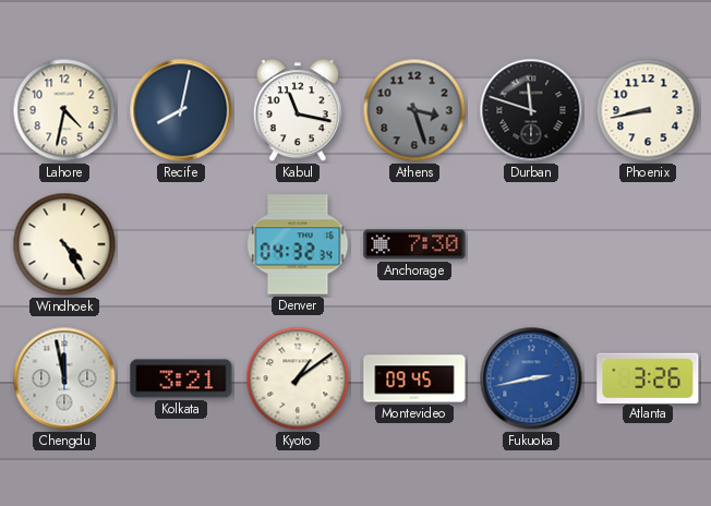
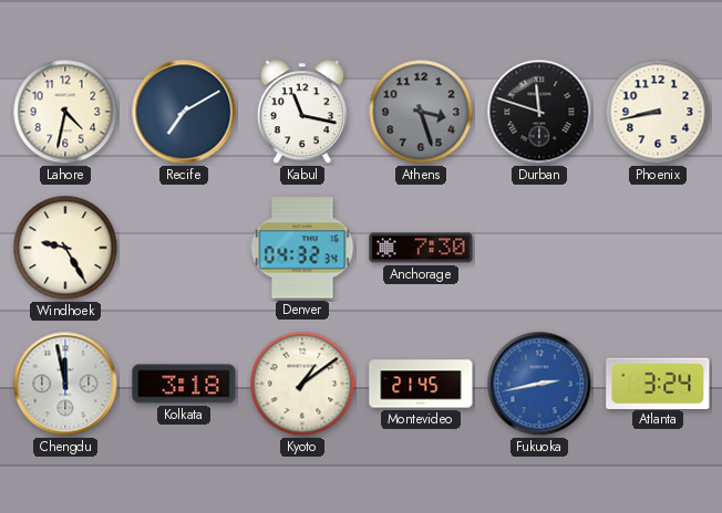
Recife: 8:02 -> 7:10 (184, 112)
Windhoek: 4:25 -> 9:25 (65, 248)
Kolkata: 3:21 -> 3:18 (184, 384)
Montevideo: 09:45 -> 21:45 (421, 384)
Atlanta: 3:26 -> 3:24 (658, 383)
